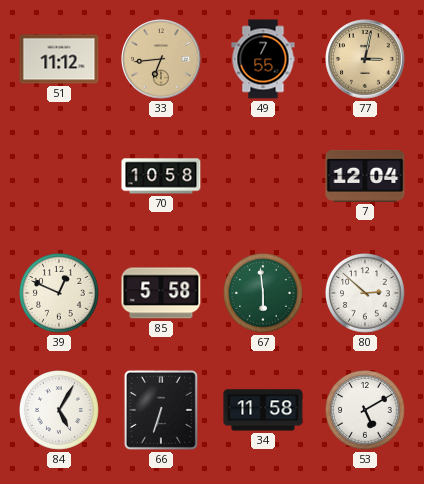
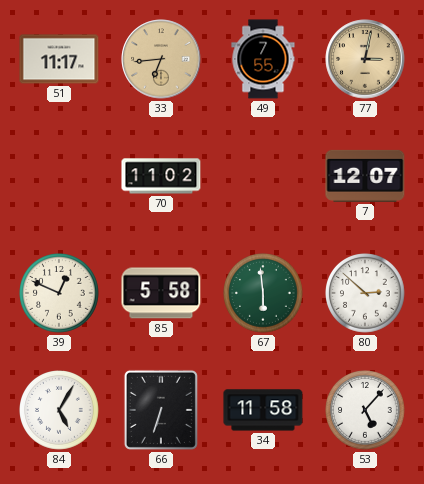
51: 11:12 -> 11:17 (59, 59)
70: 10:58 -> 11:02 (161, 176)
7: 12:04 -> 12:07 (365, 176)
53: 5:10 -> 5:07 (366, 411)
